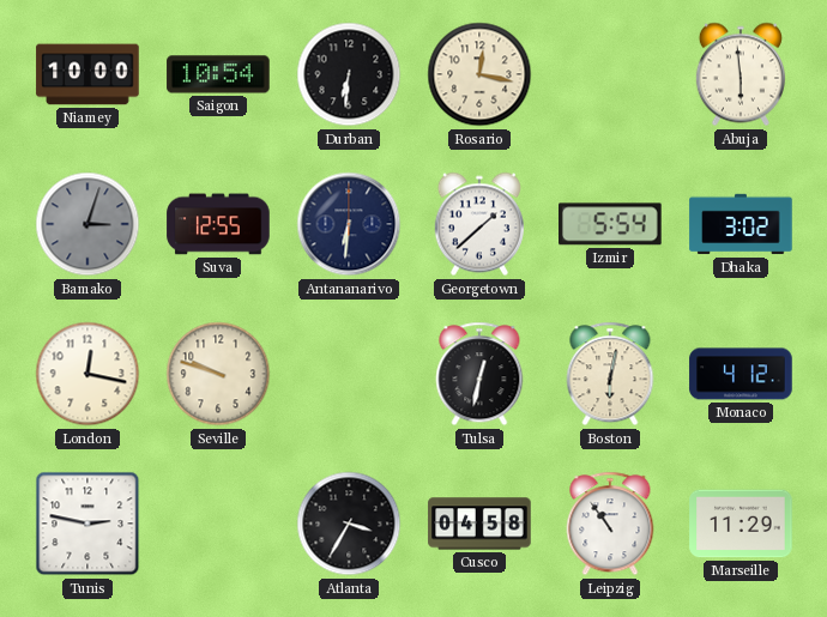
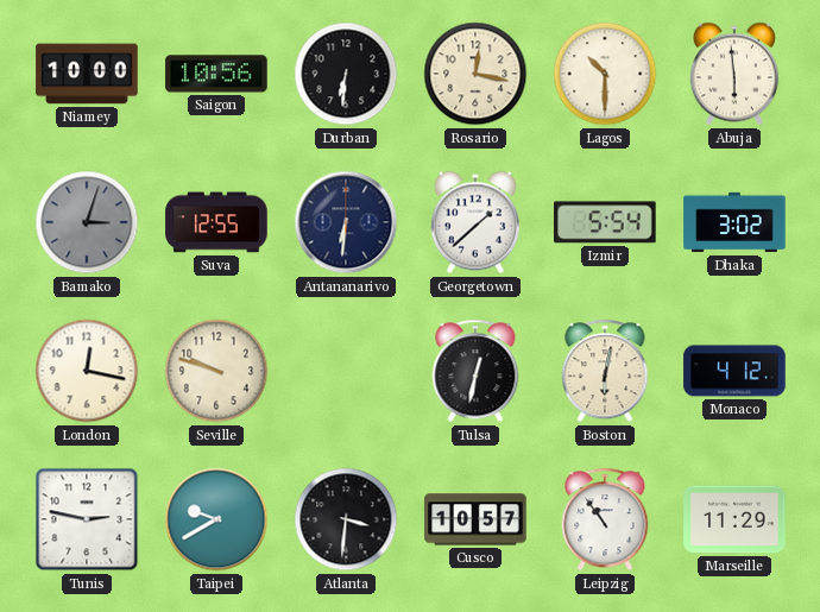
Saigon: 10:54 -> 10:56 (216, 74)
Lagos: none -> 10:30 (605, 74)
Taipei: none -> 9:40 (216, 519)
Atlanta: 3:35 -> 3:31 (346, 519)
Cusco: 04:58 -> 10:57 (475, 519)
